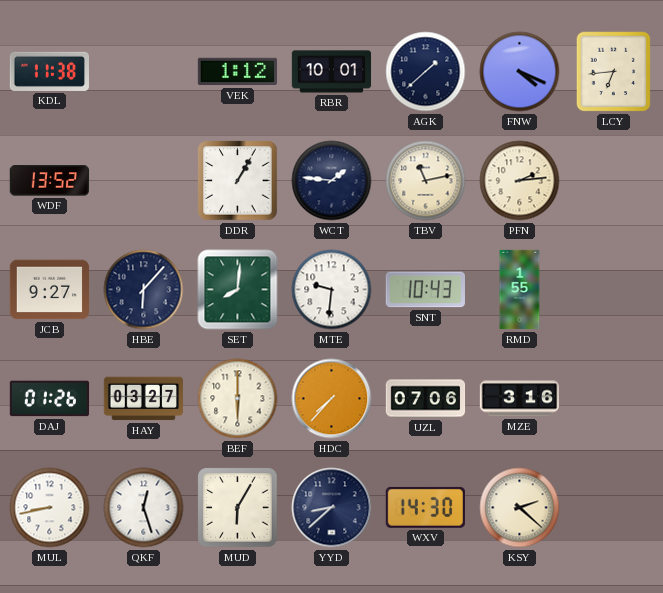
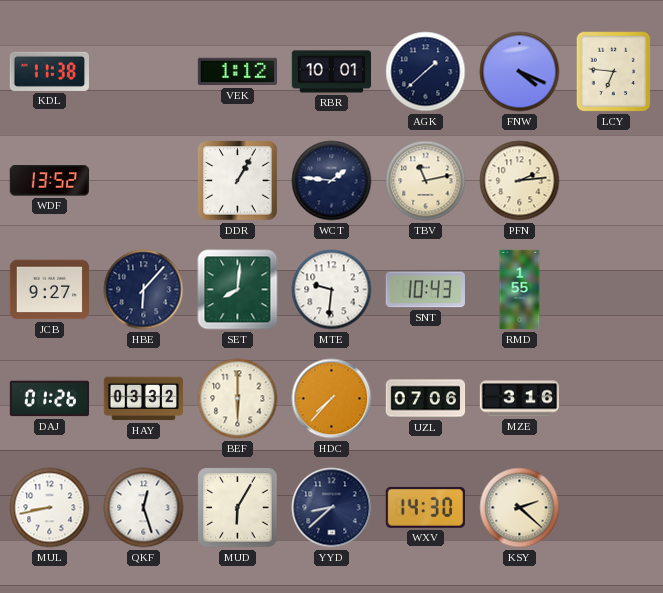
LCY: 6:44 -> 6:46 (614, 72)
HAY: 03:27 -> 03:32 (143, 399)
